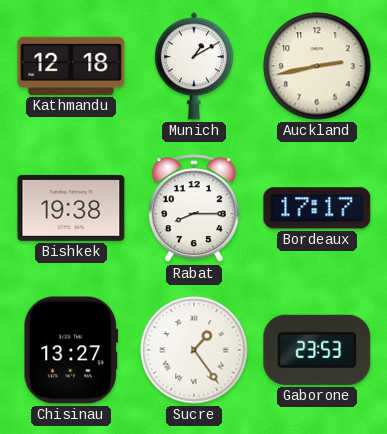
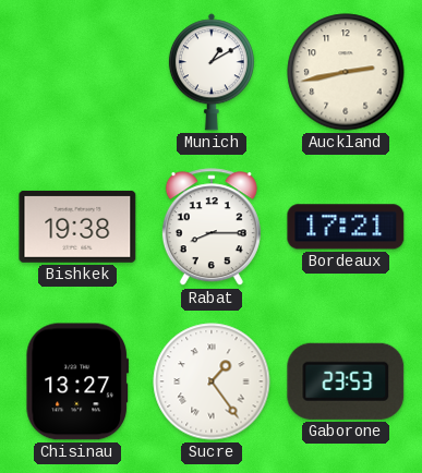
Kathmandu: 12:18 -> none (71, 66)
Bordeaux: 17:17 -> 17:21 (346, 227)
